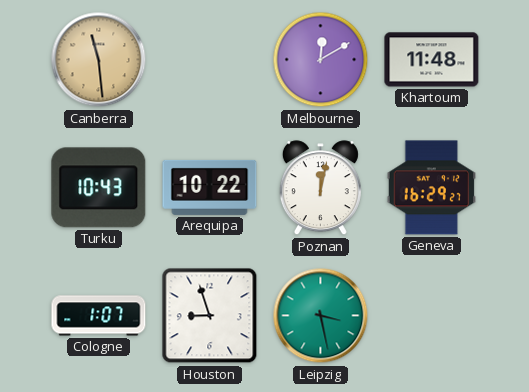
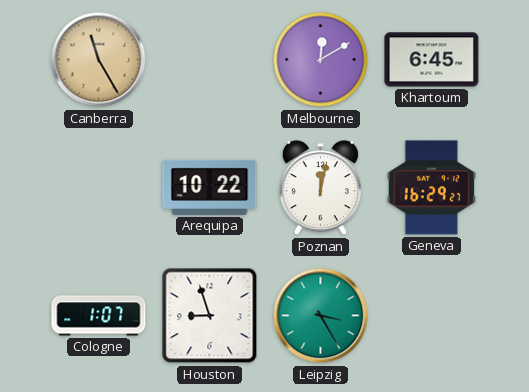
Canberra: 11:29 -> 11:25 (99, 60)
Khartoum: 11:48 -> 6:45 (432, 60)
Turku: 10:43 -> none (99, 188)
Leipzig: 3:28 -> 3:25 (321, 316)
